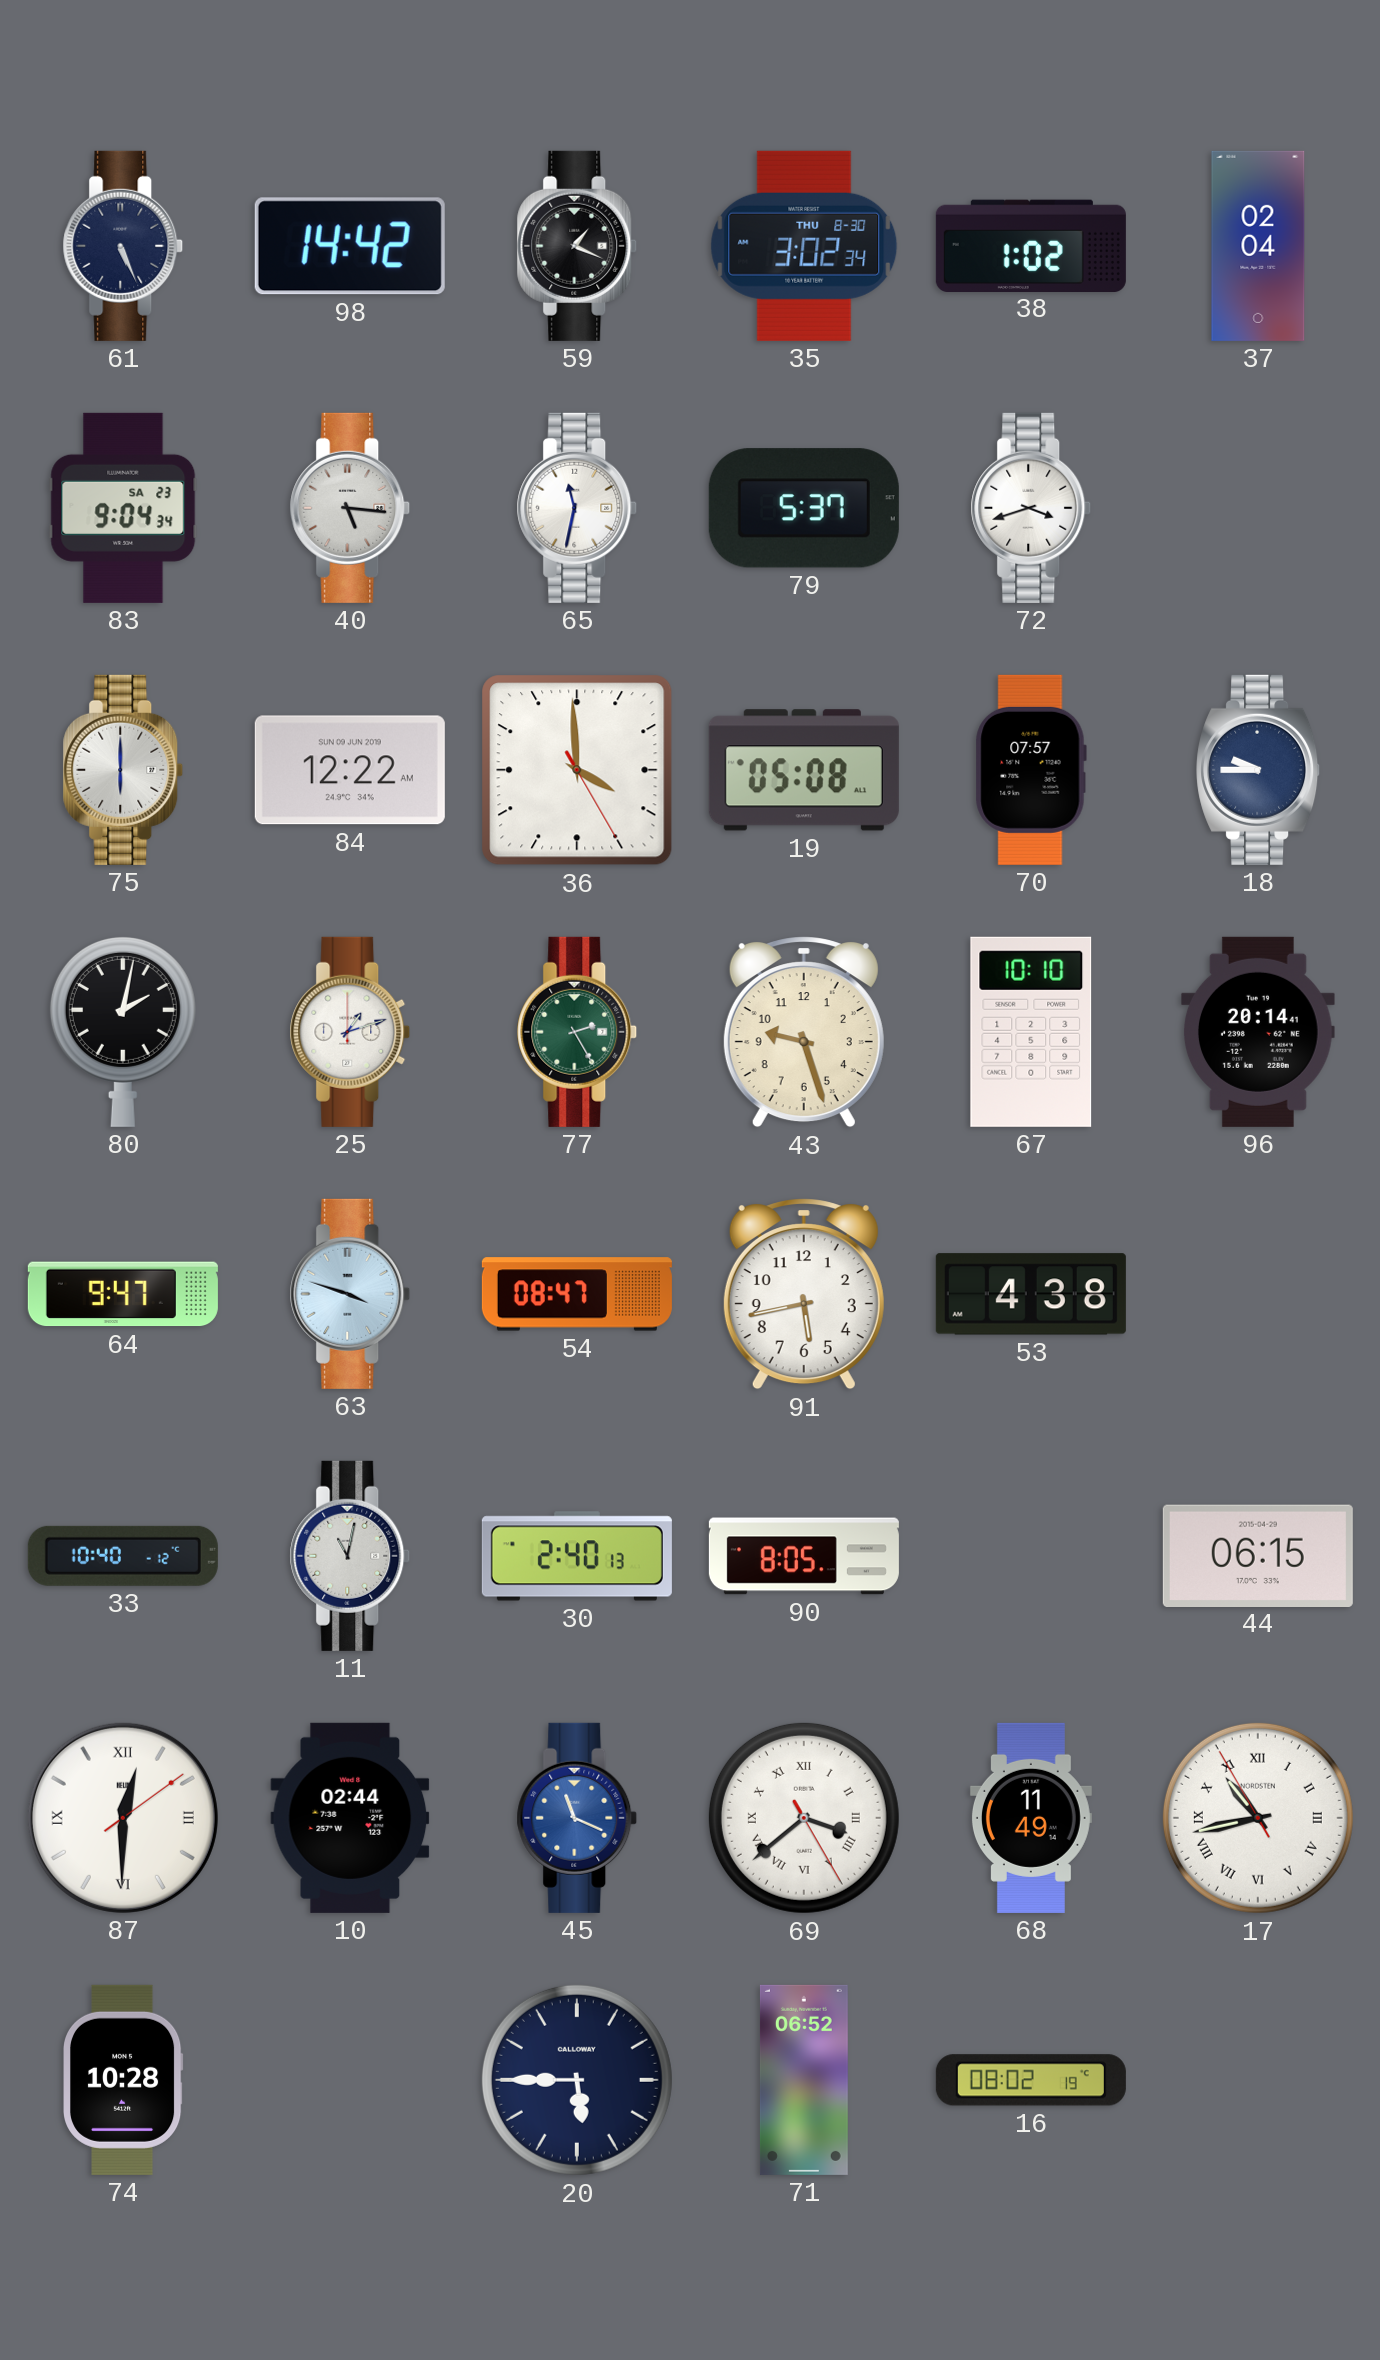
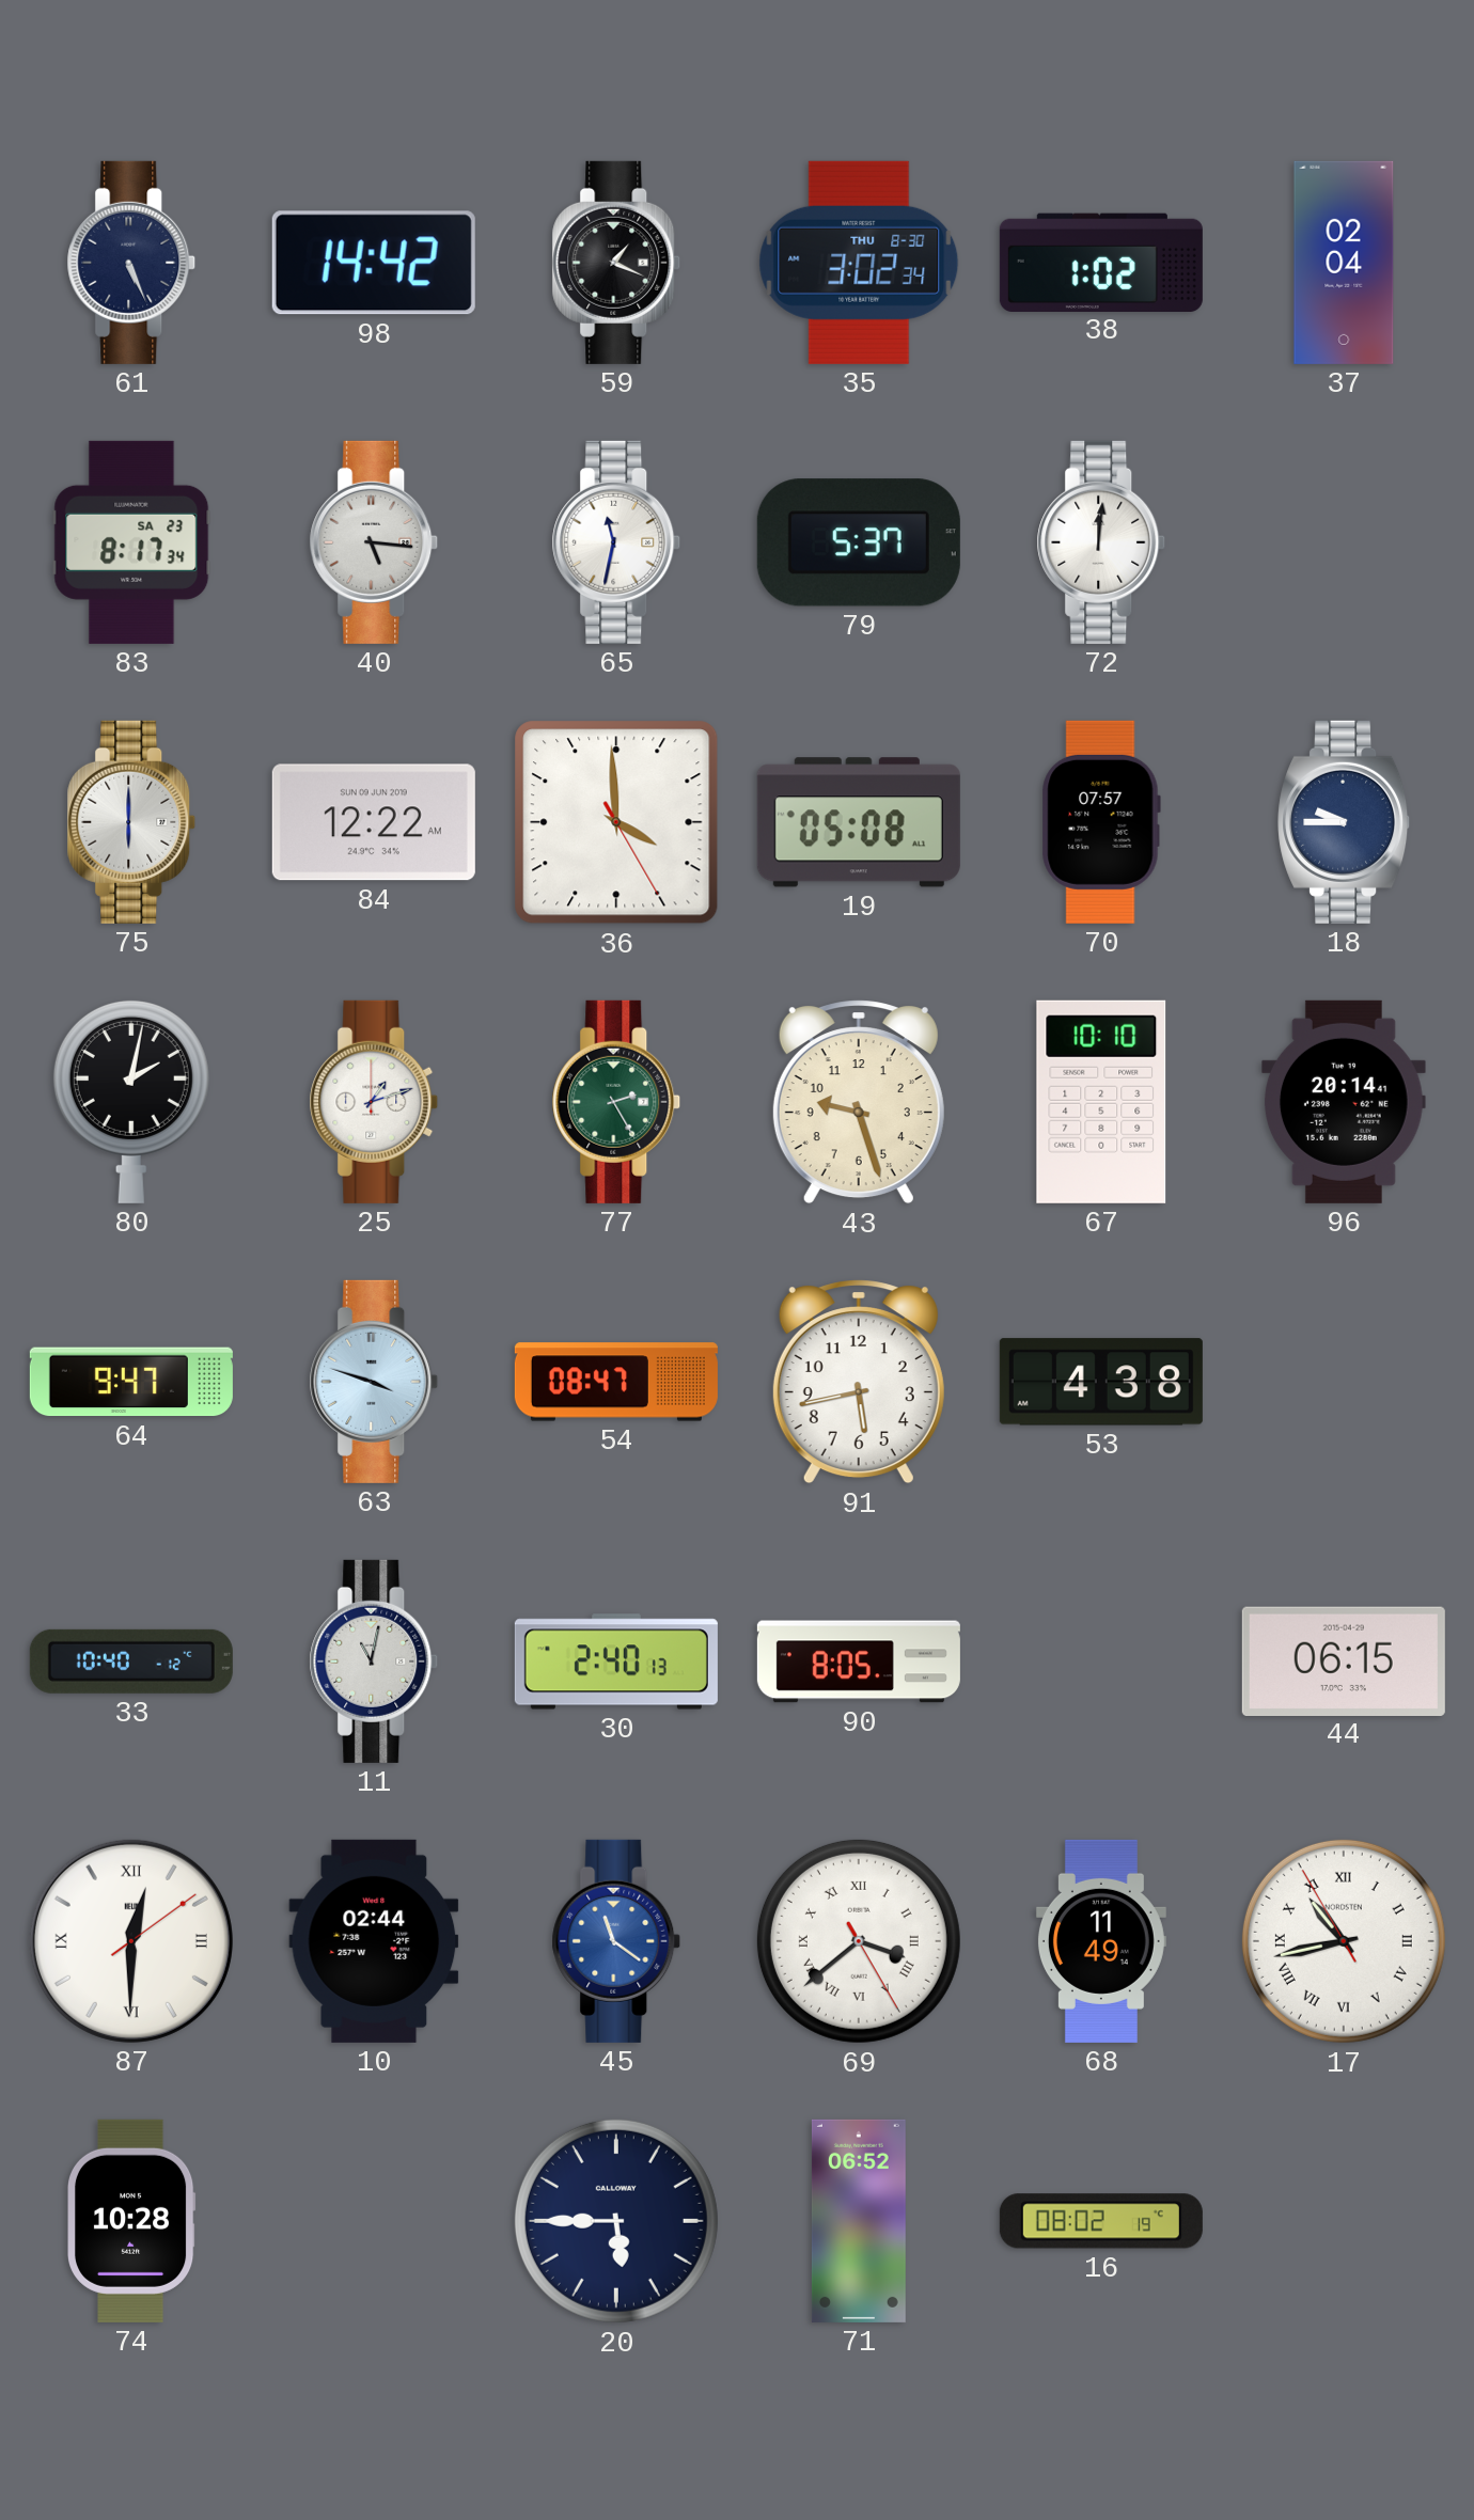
83: 9:04 -> 8:17 (131, 542)
72: 3:42 -> 12:01 (1101, 542)
45: 11:19 -> 11:21 (616, 1941)
